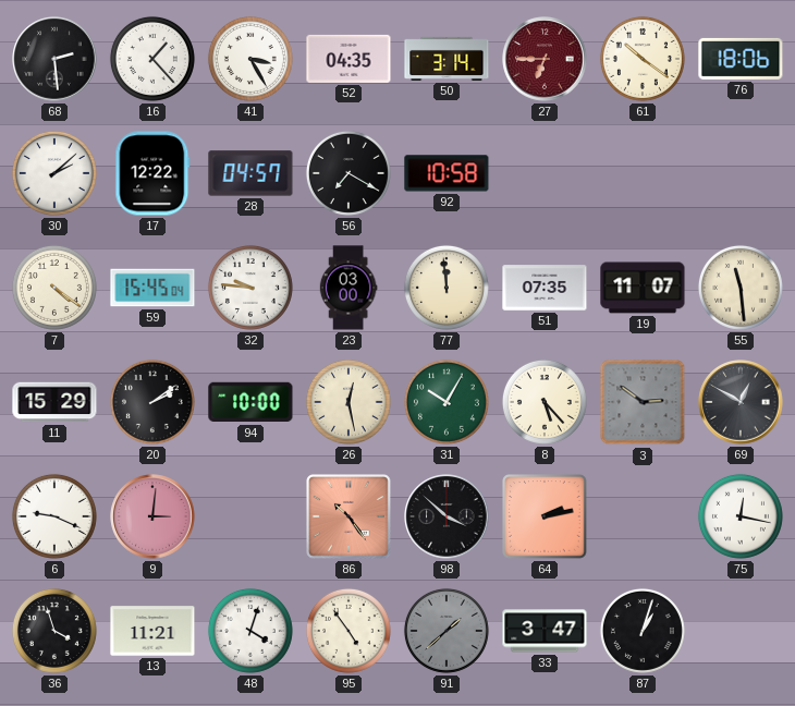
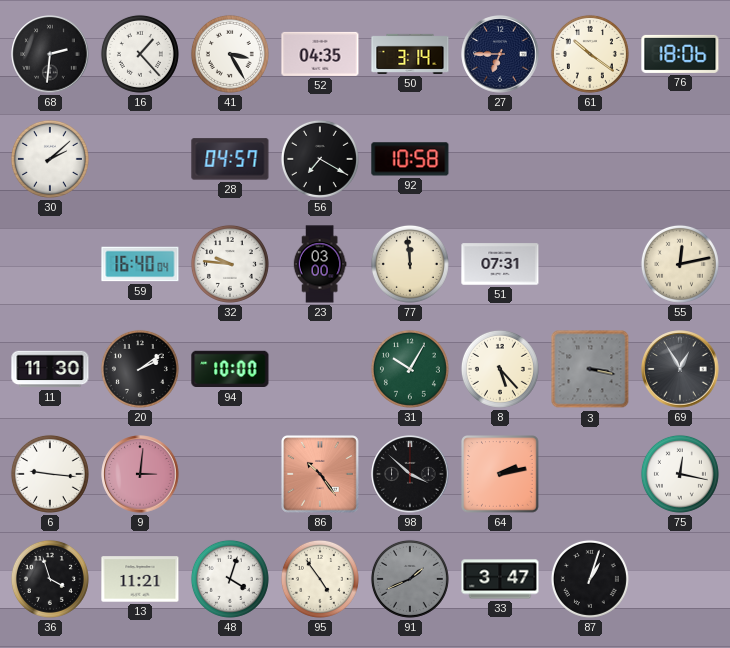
68: 2:29 -> 2:31 (50, 54)
27 dial: burgundy -> navy (500, 54)
17: 12:22 -> none (152, 173)
7: 4:21 -> none (54, 288)
59: 15:45 -> 16:40 (140, 264)
51: 07:35 -> 07:31 (500, 264)
19: 11:07 -> none (643, 288)
55: 11:29 -> 12:13 (680, 264)
11: 15:29 -> 11:30 (50, 369)
26: 12:28 -> none (348, 402)
3: 2:51 -> 3:17 (590, 369)
69: 12:50 -> 12:55 (680, 369)
6: 9:19 -> 9:16 (50, 474)
91: 1:38 -> 1:41 (410, 579)
